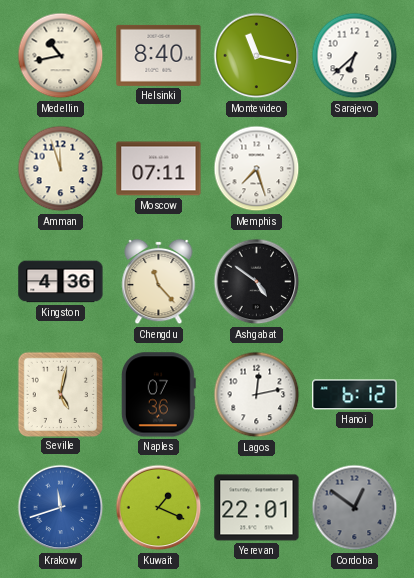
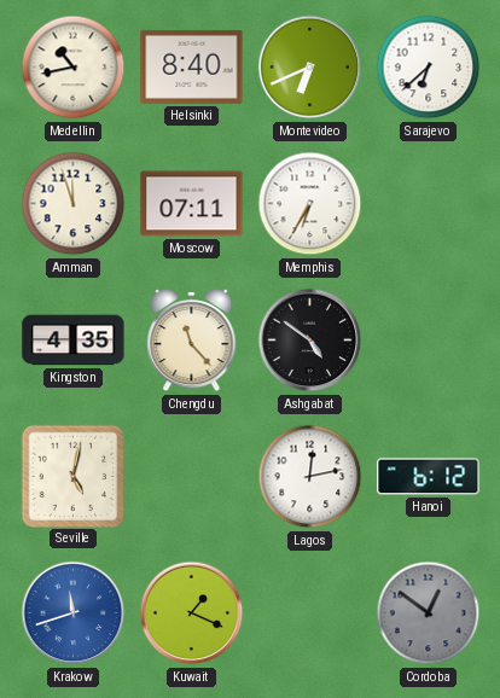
Montevideo: 11:17 -> 6:41 (310, 68)
Memphis: 7:27 -> 6:35 (310, 204)
Kingston: 4:36 -> 4:35 (74, 341)
Naples: 07:36 -> none (158, 395)
Yerevan: 22:01 -> none (257, 508)
